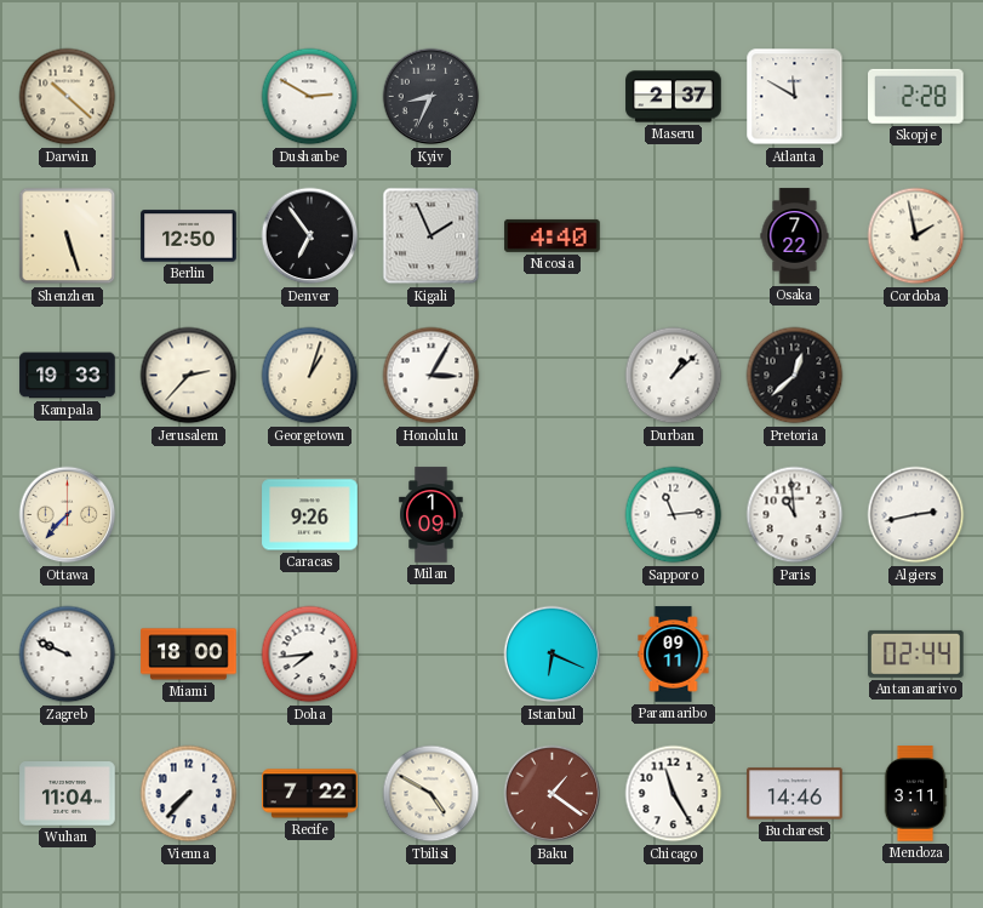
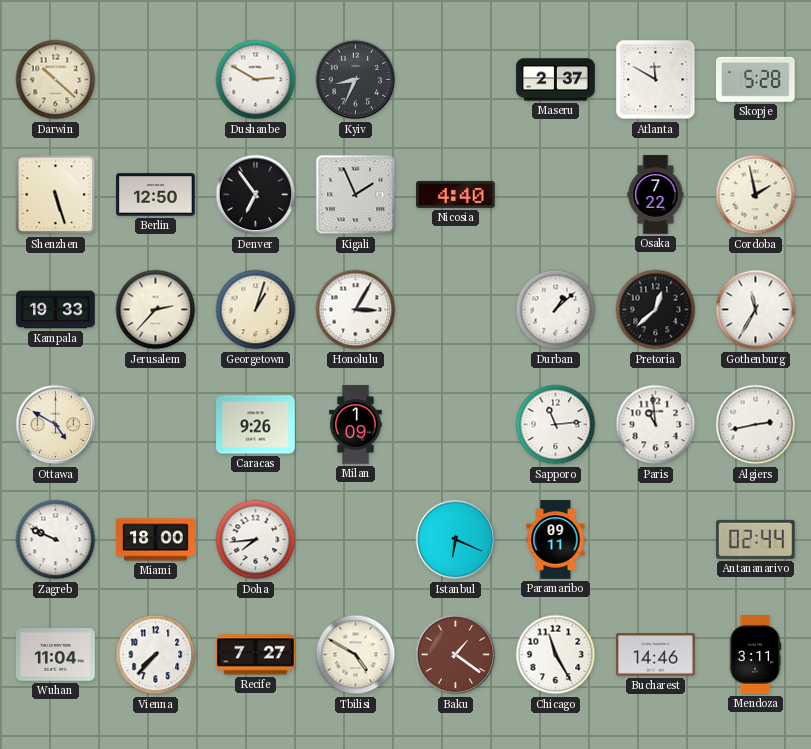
Skopje: 2:28 -> 5:28 (756, 79)
Gothenburg: none -> 11:35 (756, 310)
Ottawa: 7:37 -> 4:50 (56, 425)
Recife: 7:22 -> 7:27 (256, 655)
